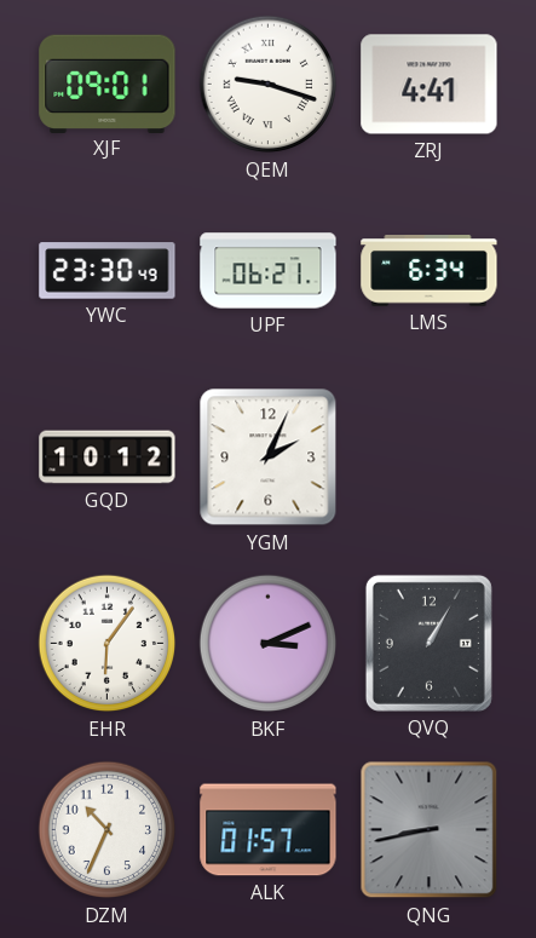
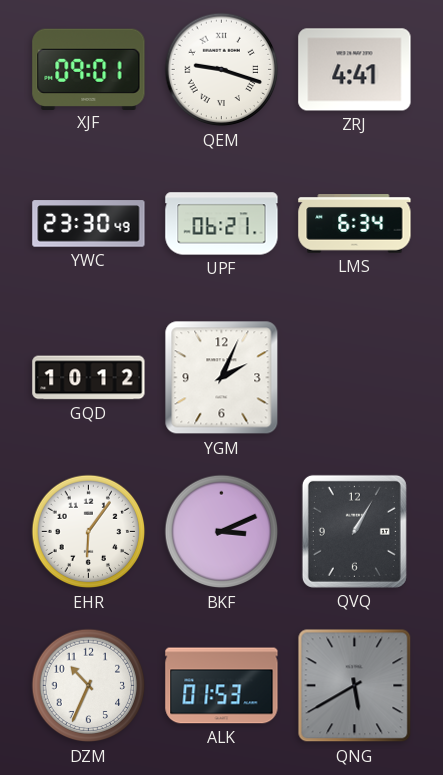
ALK: 01:57 -> 01:53 (222, 686)
QNG: 8:43 -> 5:40 (355, 686)
